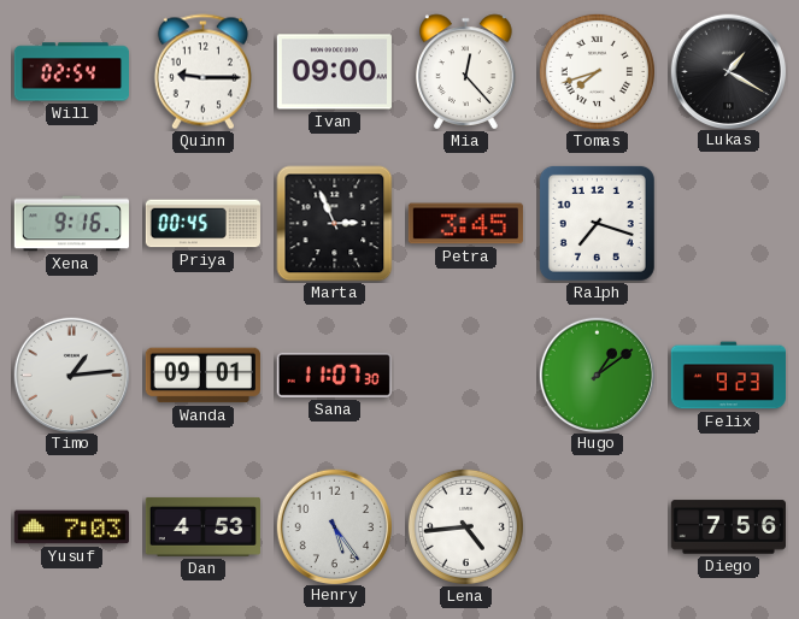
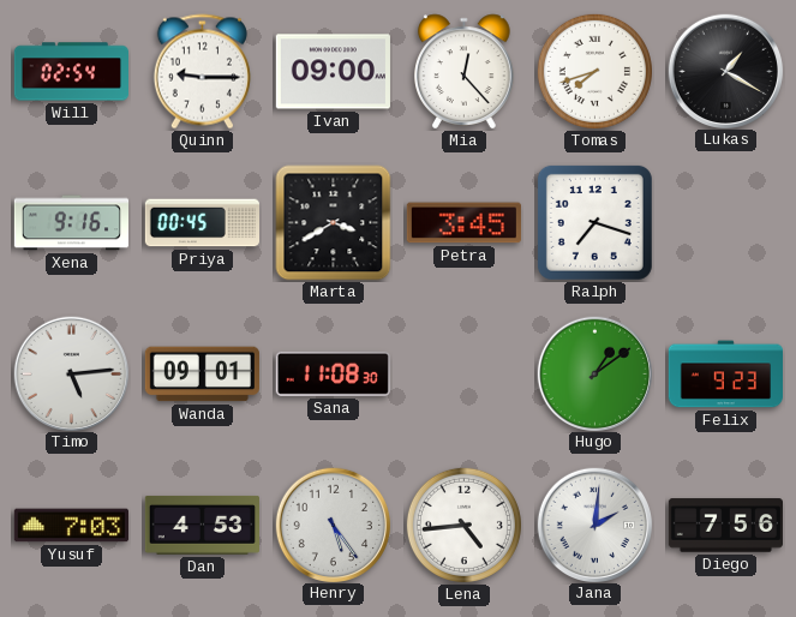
Marta: 2:56 -> 3:40 (334, 223)
Timo: 1:14 -> 5:14 (71, 373)
Sana: 11:07 -> 11:08 (333, 373)
Jana: none -> 2:01 (594, 525)
